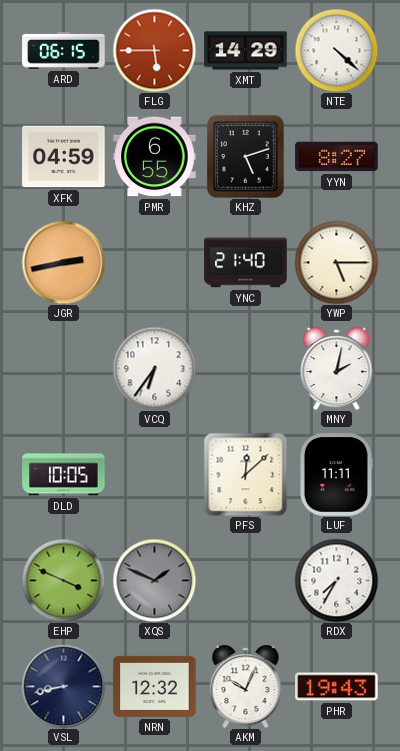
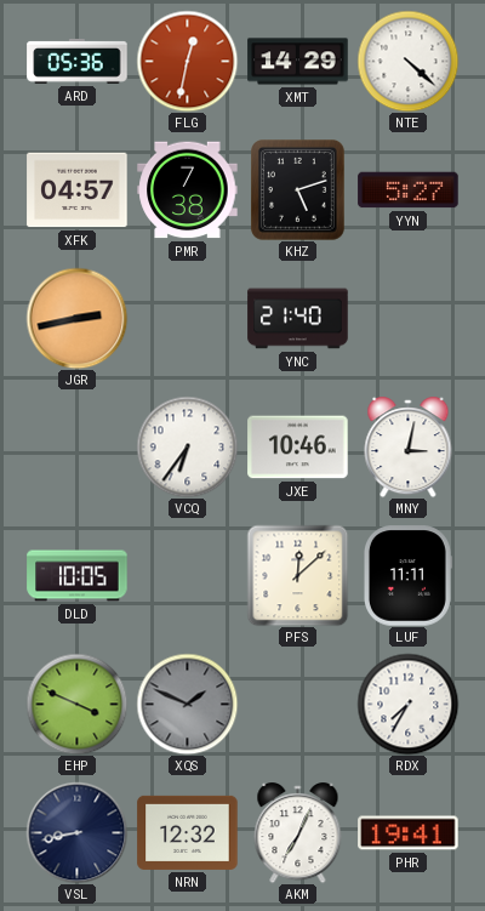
ARD: 06:15 -> 05:36 (78, 61)
FLG: 5:45 -> 12:32 (187, 61)
XFK: 04:59 -> 04:57 (78, 190)
PMR: 6:55 -> 7:38 (188, 190)
YYN: 8:27 -> 5:27 (409, 190)
YWP: 5:15 -> none (336, 262)
JXE: none -> 10:46 (298, 448)
MNY: 2:02 -> 3:02 (409, 448)
AKM: 10:04 -> 7:04 (298, 833)
PHR: 19:43 -> 19:41 (409, 833)
